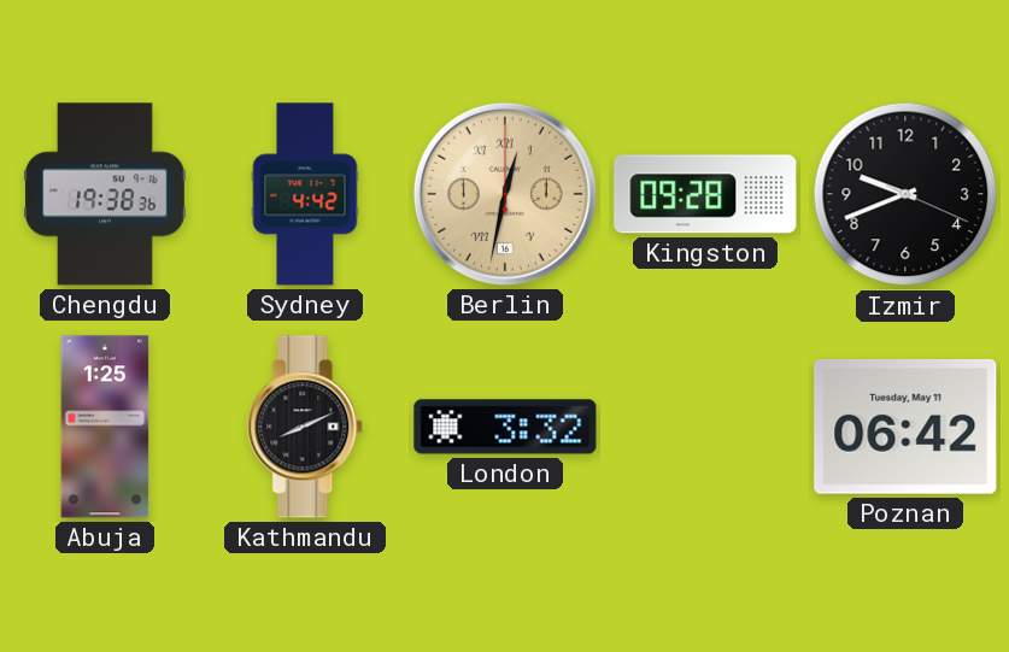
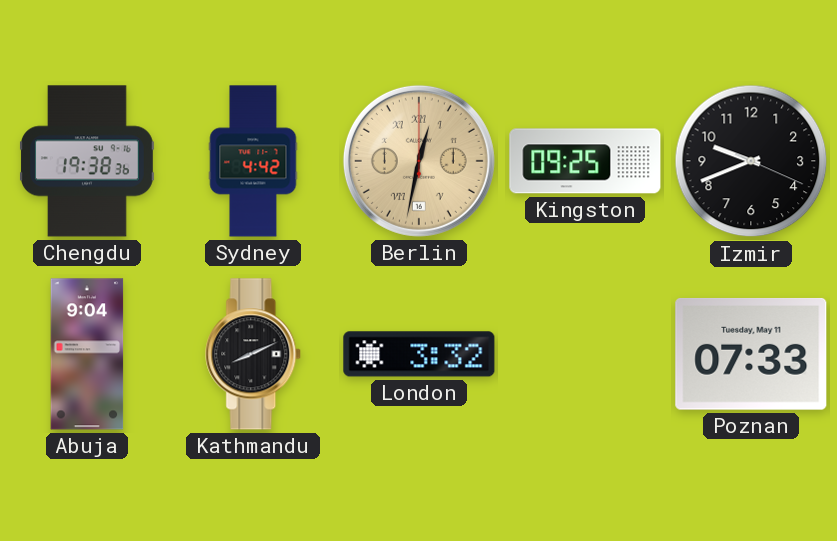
Kingston: 09:28 -> 09:25 (585, 161)
Abuja: 1:25 -> 9:04 (87, 354)
Poznan: 06:42 -> 07:33 (751, 354)
